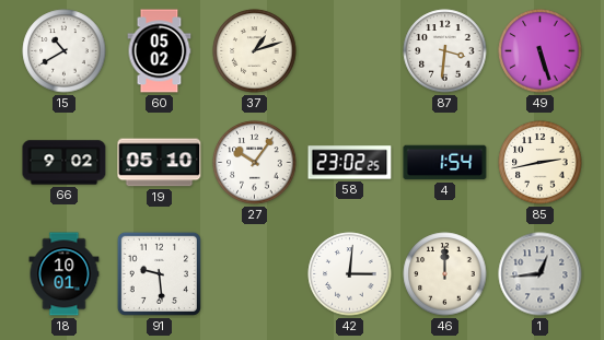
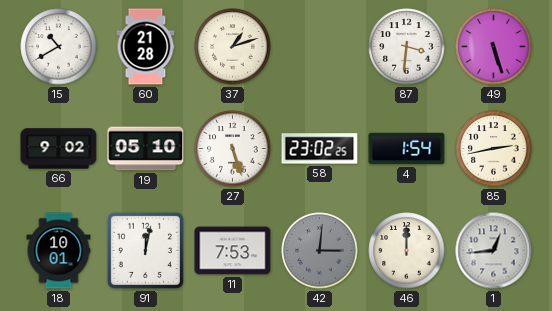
60: 05:02 -> 21:28 (146, 47)
27: 10:06 -> 5:27 (233, 149)
91: 9:29 -> 12:02 (145, 250)
11: none -> 7:53 (233, 251)
42 dial: white -> grey (320, 251)
